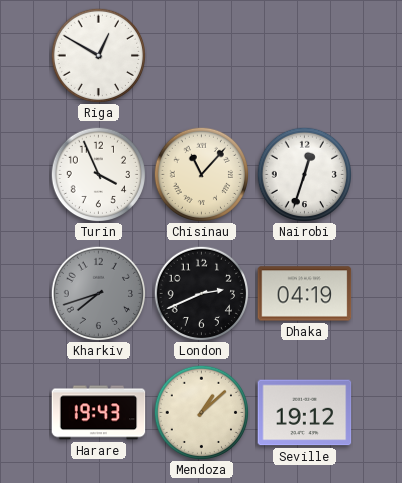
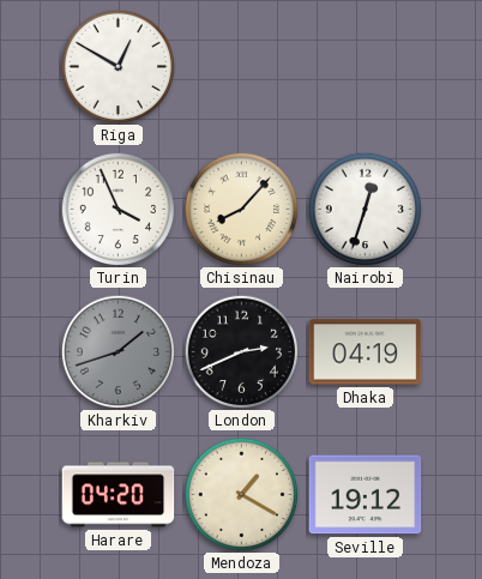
Chisinau: 11:07 -> 8:07 (241, 209)
Kharkiv: 7:42 -> 1:42 (118, 351)
Harare: 19:43 -> 04:20 (119, 495)
Mendoza: 1:08 -> 1:20 (241, 494)
